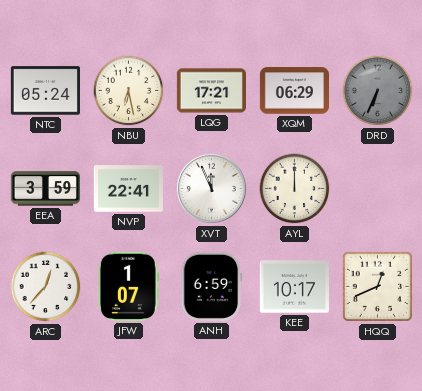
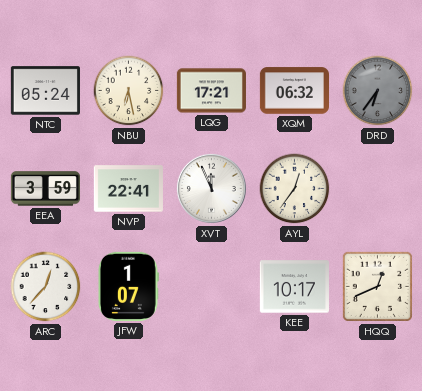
XQM: 06:29 -> 06:32 (294, 91)
DRD: 6:34 -> 6:36 (378, 91)
AYL: 12:00 -> 12:36 (295, 189)
ANH: 6:59 -> none (212, 286)
